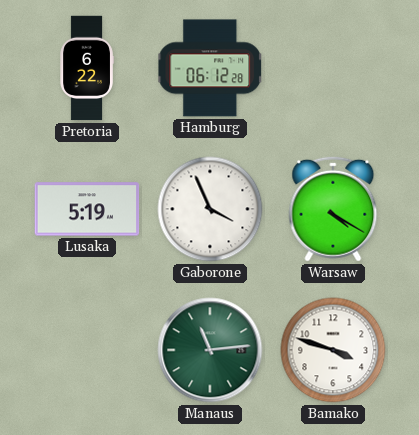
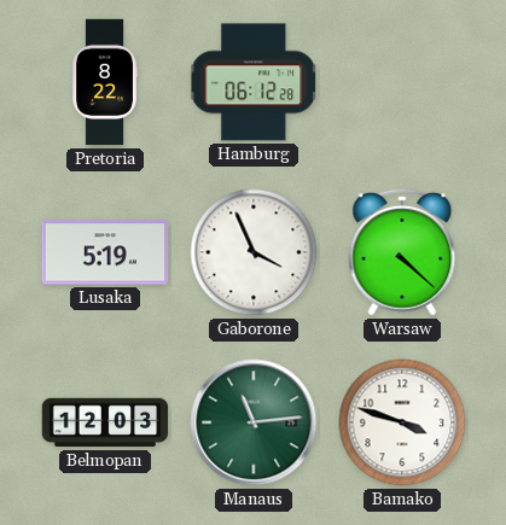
Pretoria: 6:22 -> 8:22 (105, 82)
Warsaw: 4:20 -> 4:22 (402, 252)
Belmopan: none -> 12:03 (105, 422)
